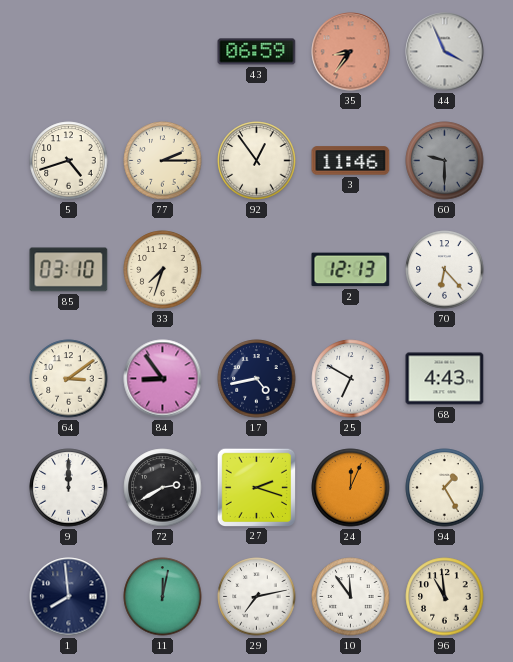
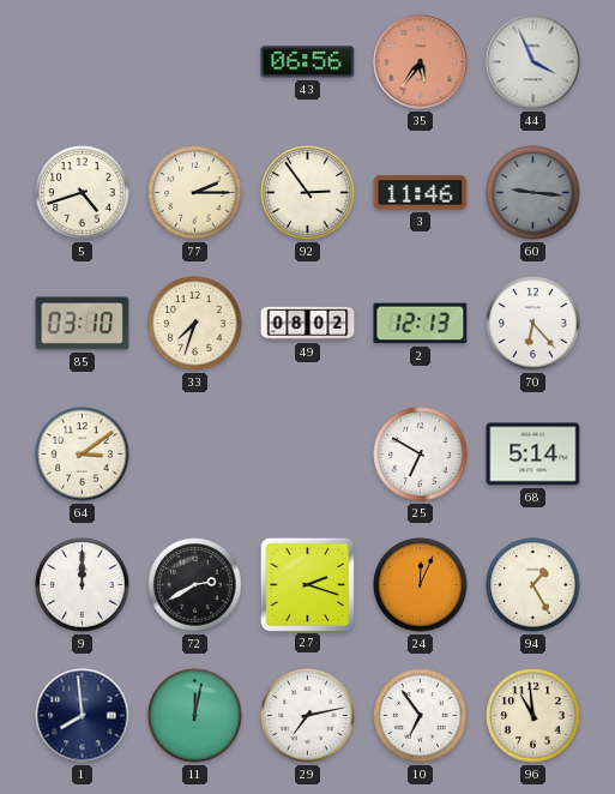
43: 06:59 -> 06:56 (308, 62)
35: 8:36 -> 5:36 (421, 62)
92: 12:54 -> 2:54 (308, 193)
60: 9:30 -> 9:16 (533, 193)
49: none -> 08:02 (308, 324)
84: 8:54 -> none (163, 379)
17: 4:43 -> none (257, 379)
68: 4:43 -> 5:14 (533, 455)
10: 11:54 -> 6:54 (421, 716)
